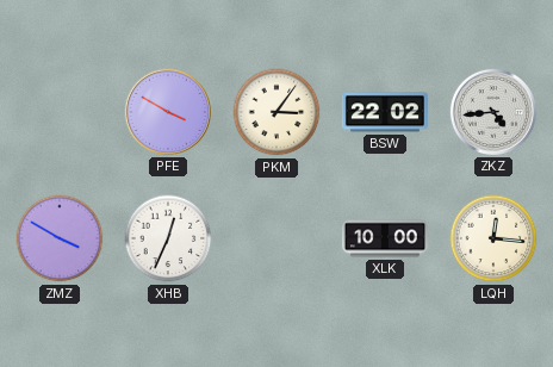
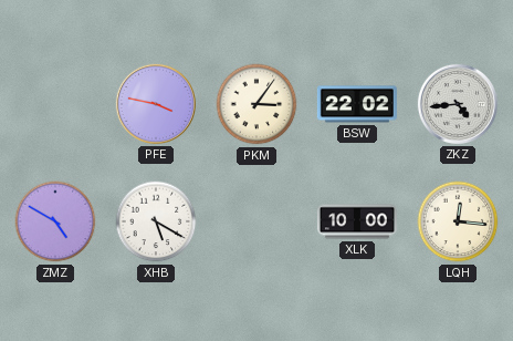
PFE: 3:50 -> 3:47 (156, 104)
ZMZ: 3:50 -> 4:50 (55, 221)
XHB: 12:34 -> 5:20 (156, 221)
